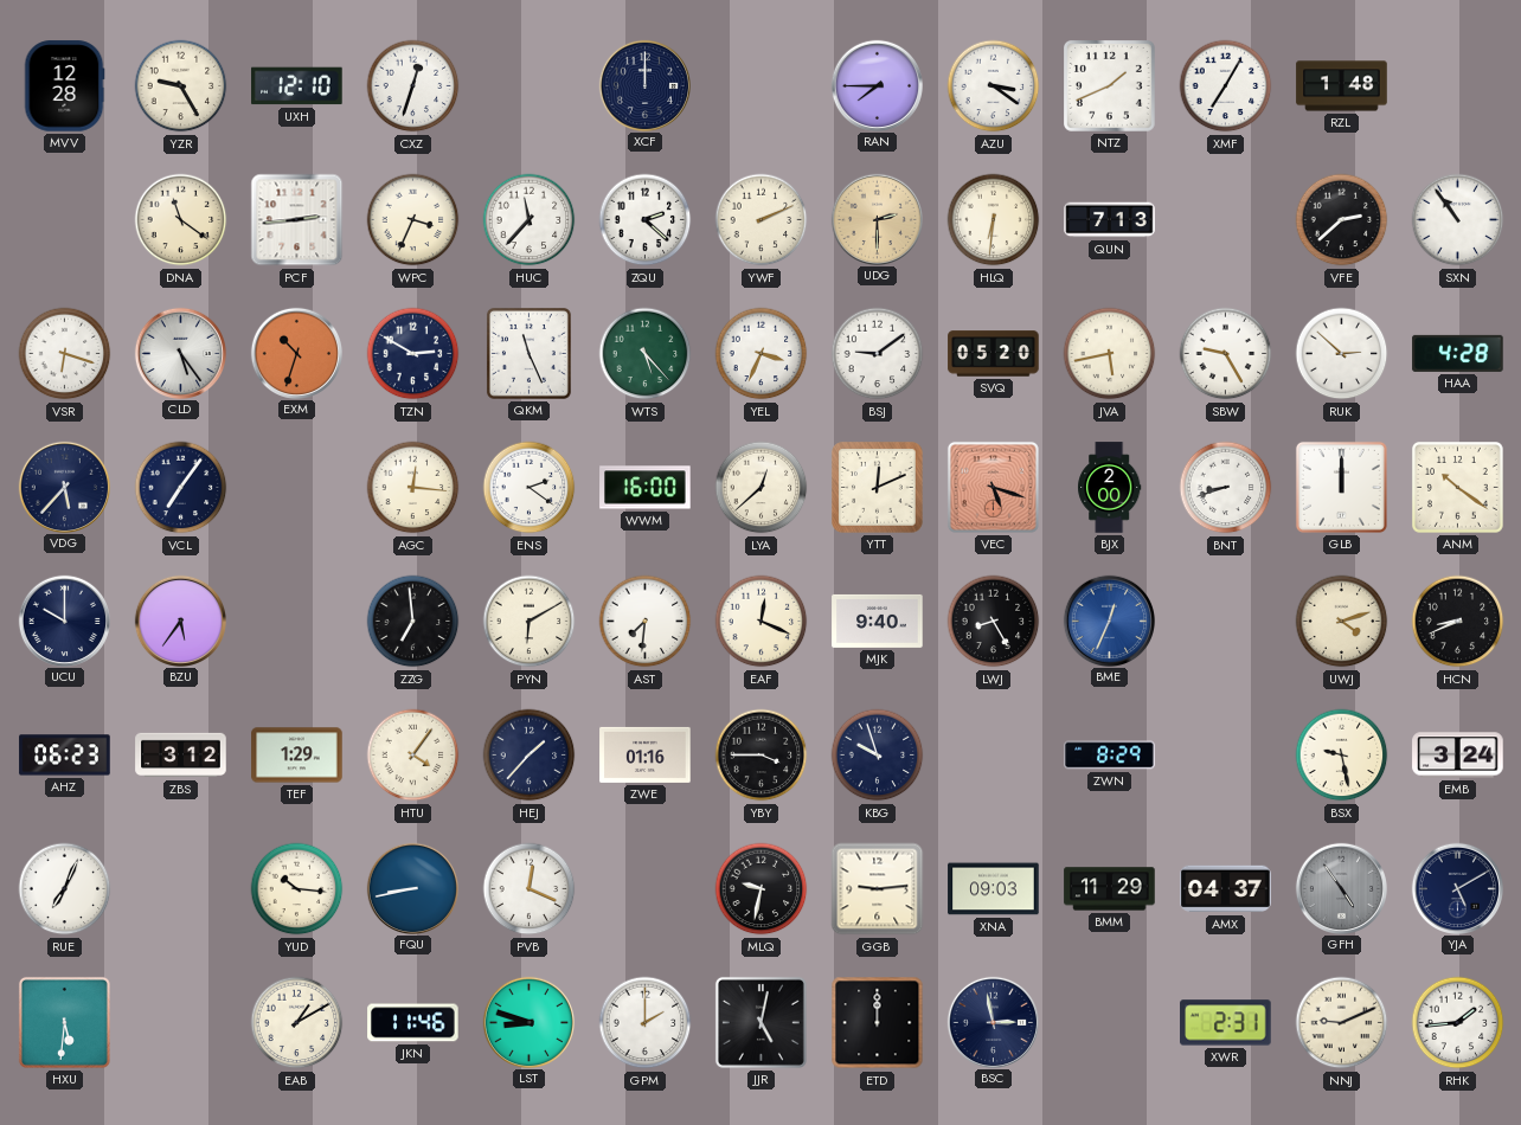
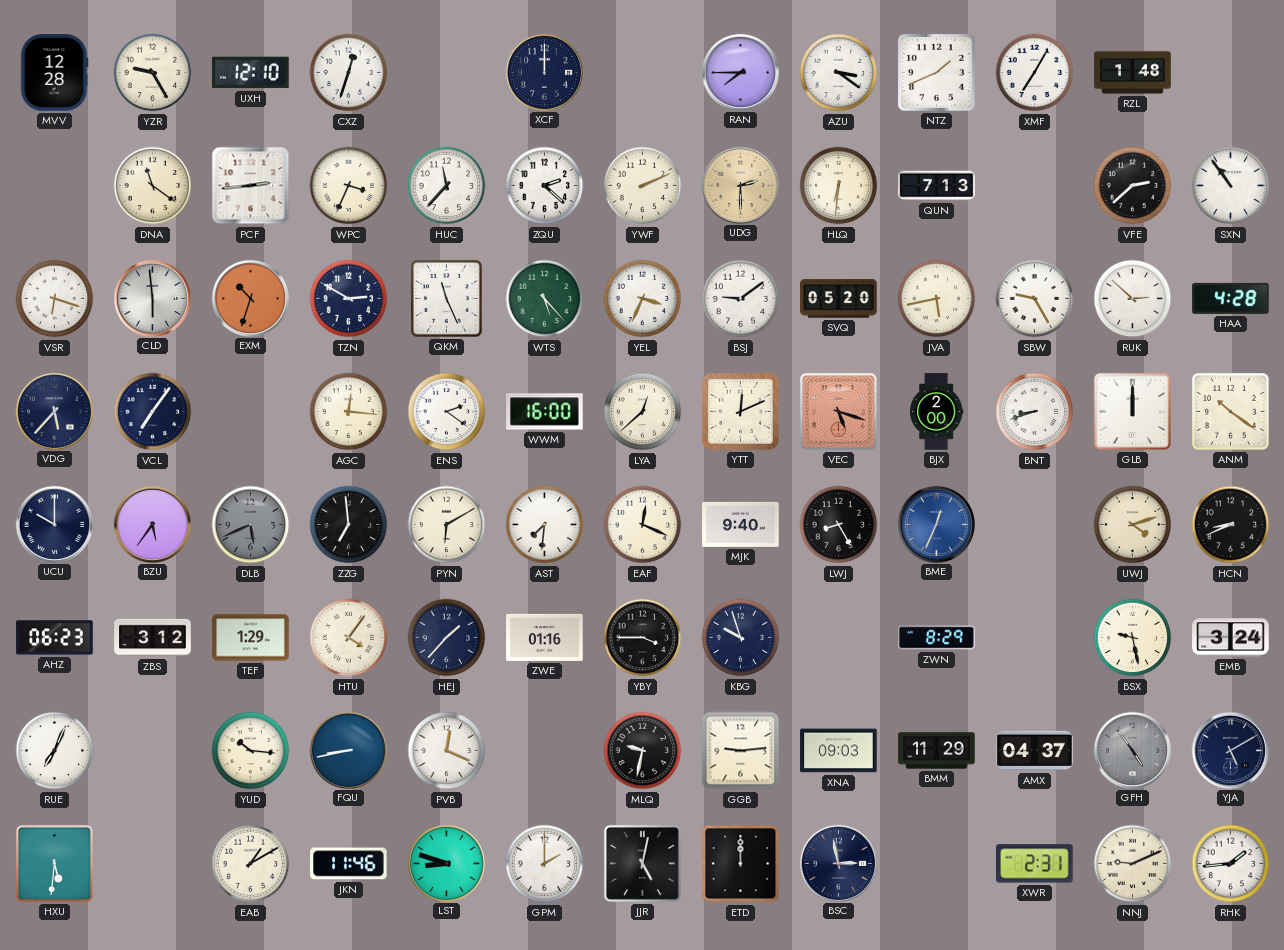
CLD: 5:24 -> 5:59 (152, 298)
DLB: none -> 5:41 (251, 525)
